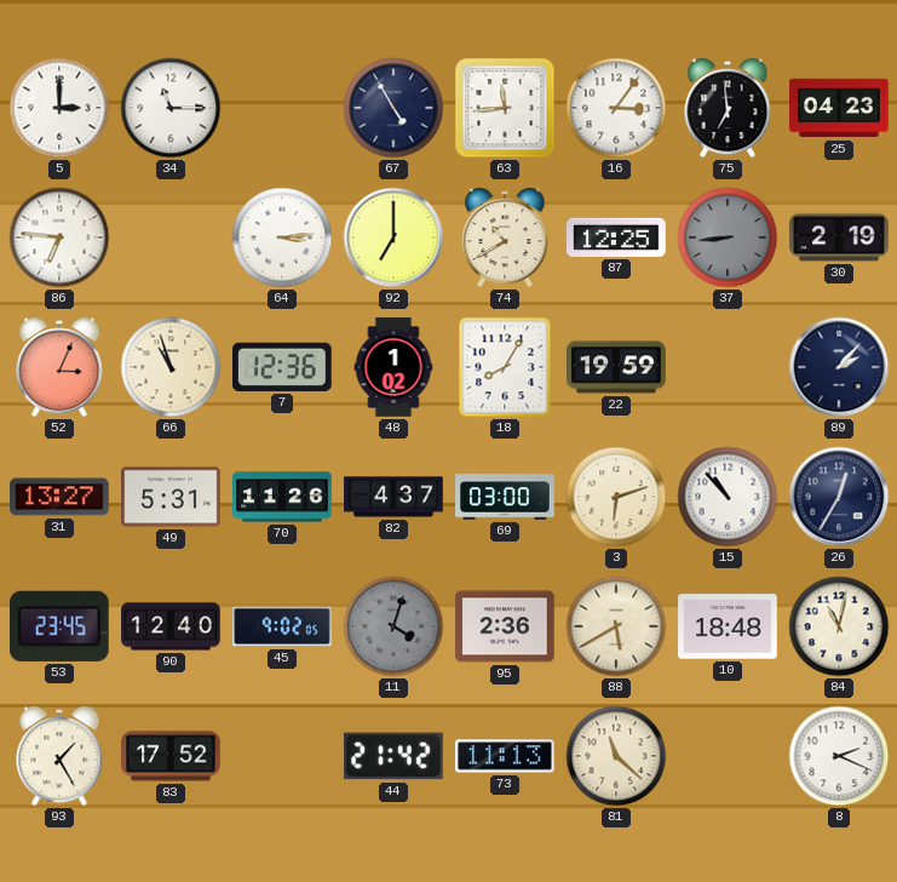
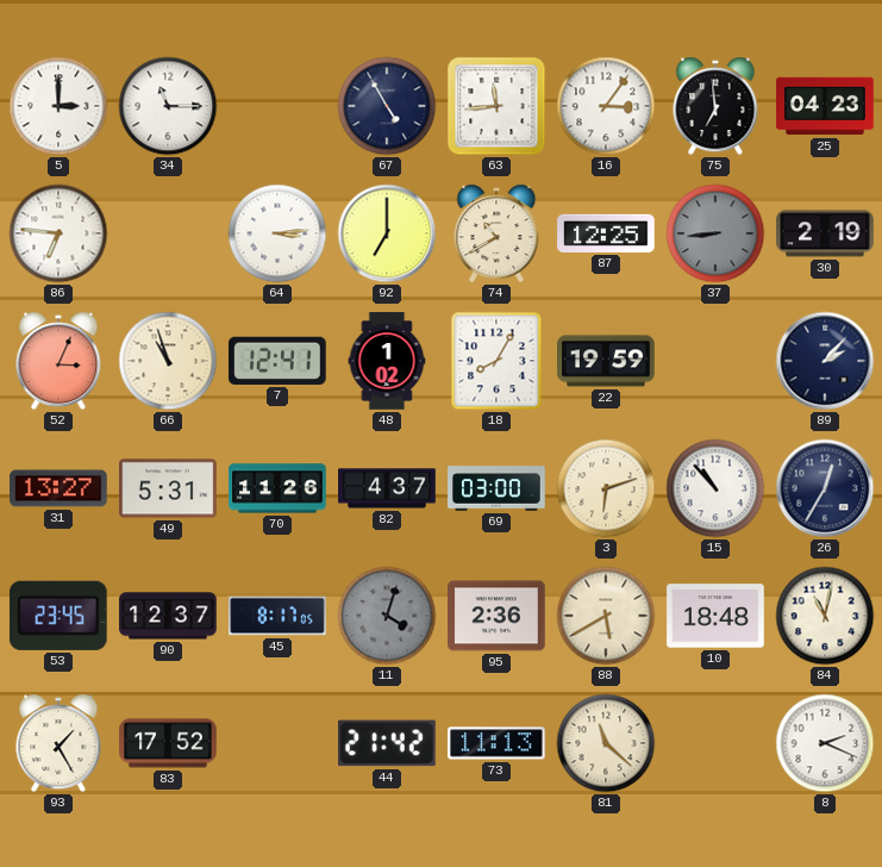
7: 12:36 -> 12:41 (279, 361)
90: 12:40 -> 12:37 (168, 616)
45: 9:02 -> 8:17 (277, 616)
